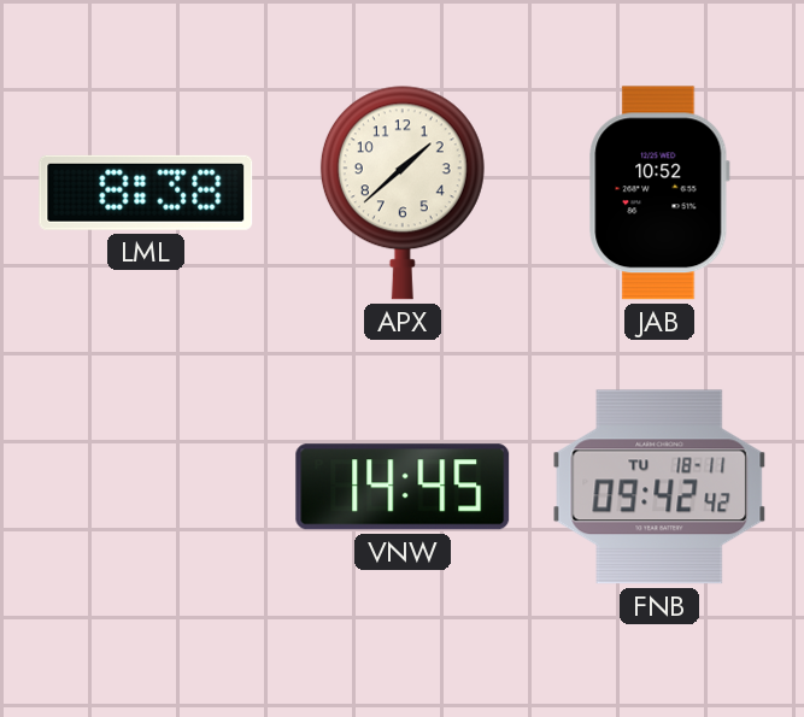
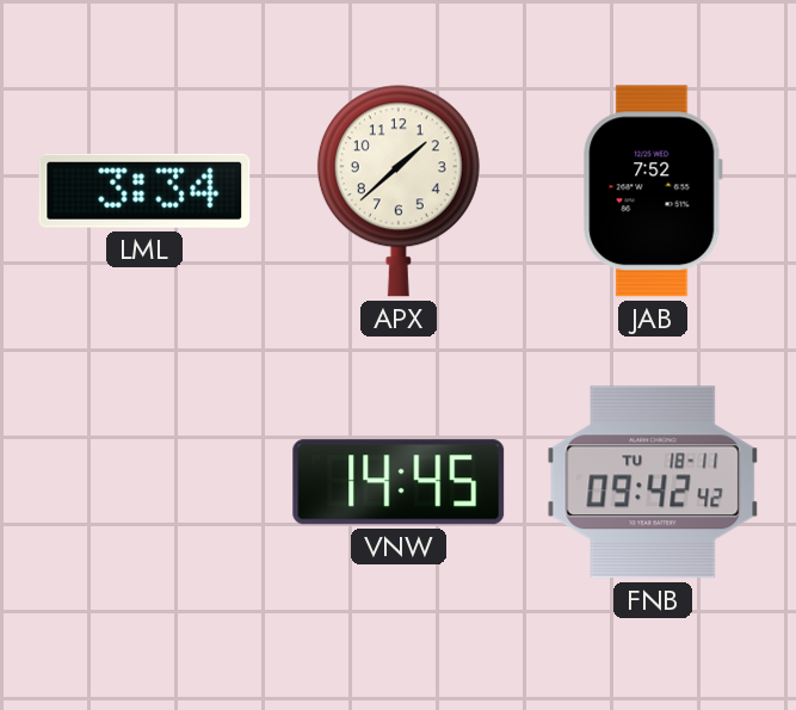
LML: 8:38 -> 3:34 (144, 191)
JAB: 10:52 -> 7:52 (653, 191)
